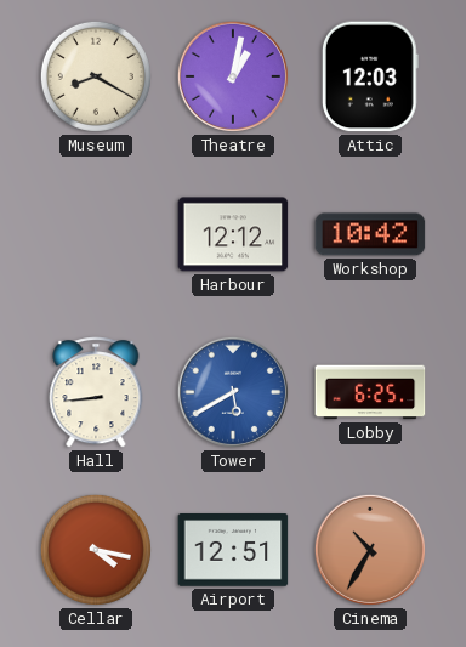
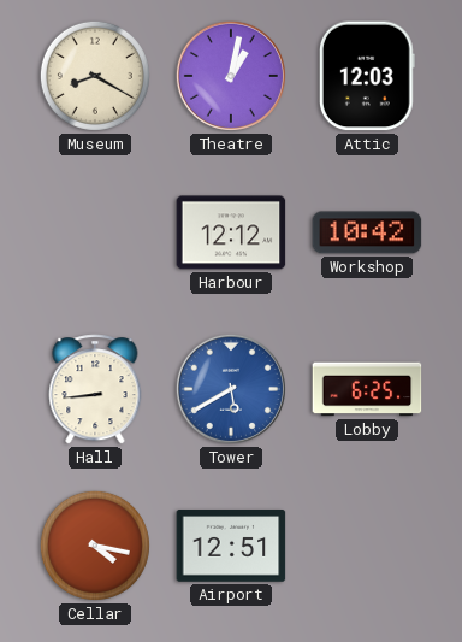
Cinema: 10:35 -> none (370, 550)
